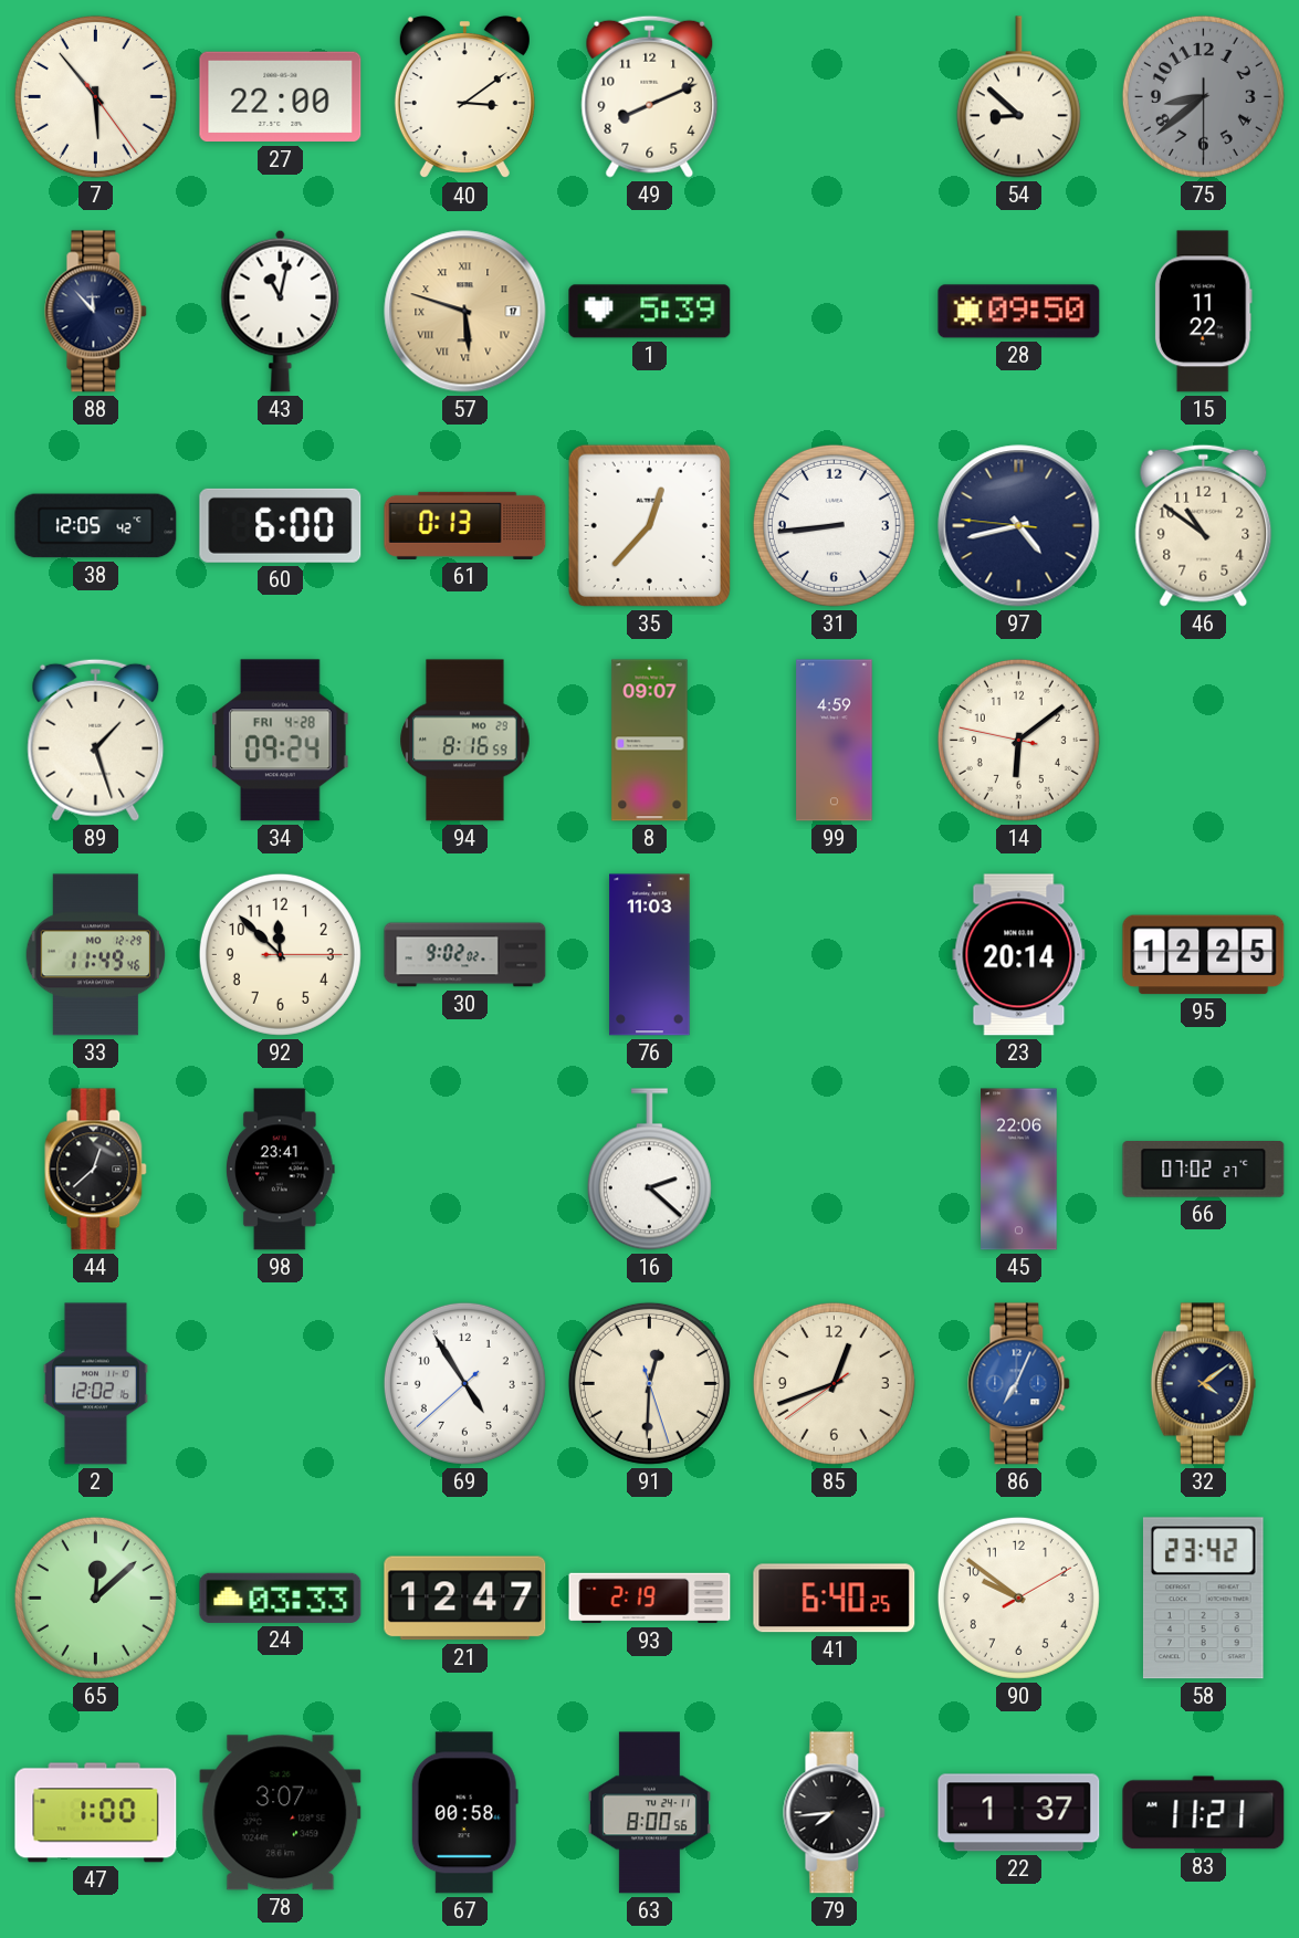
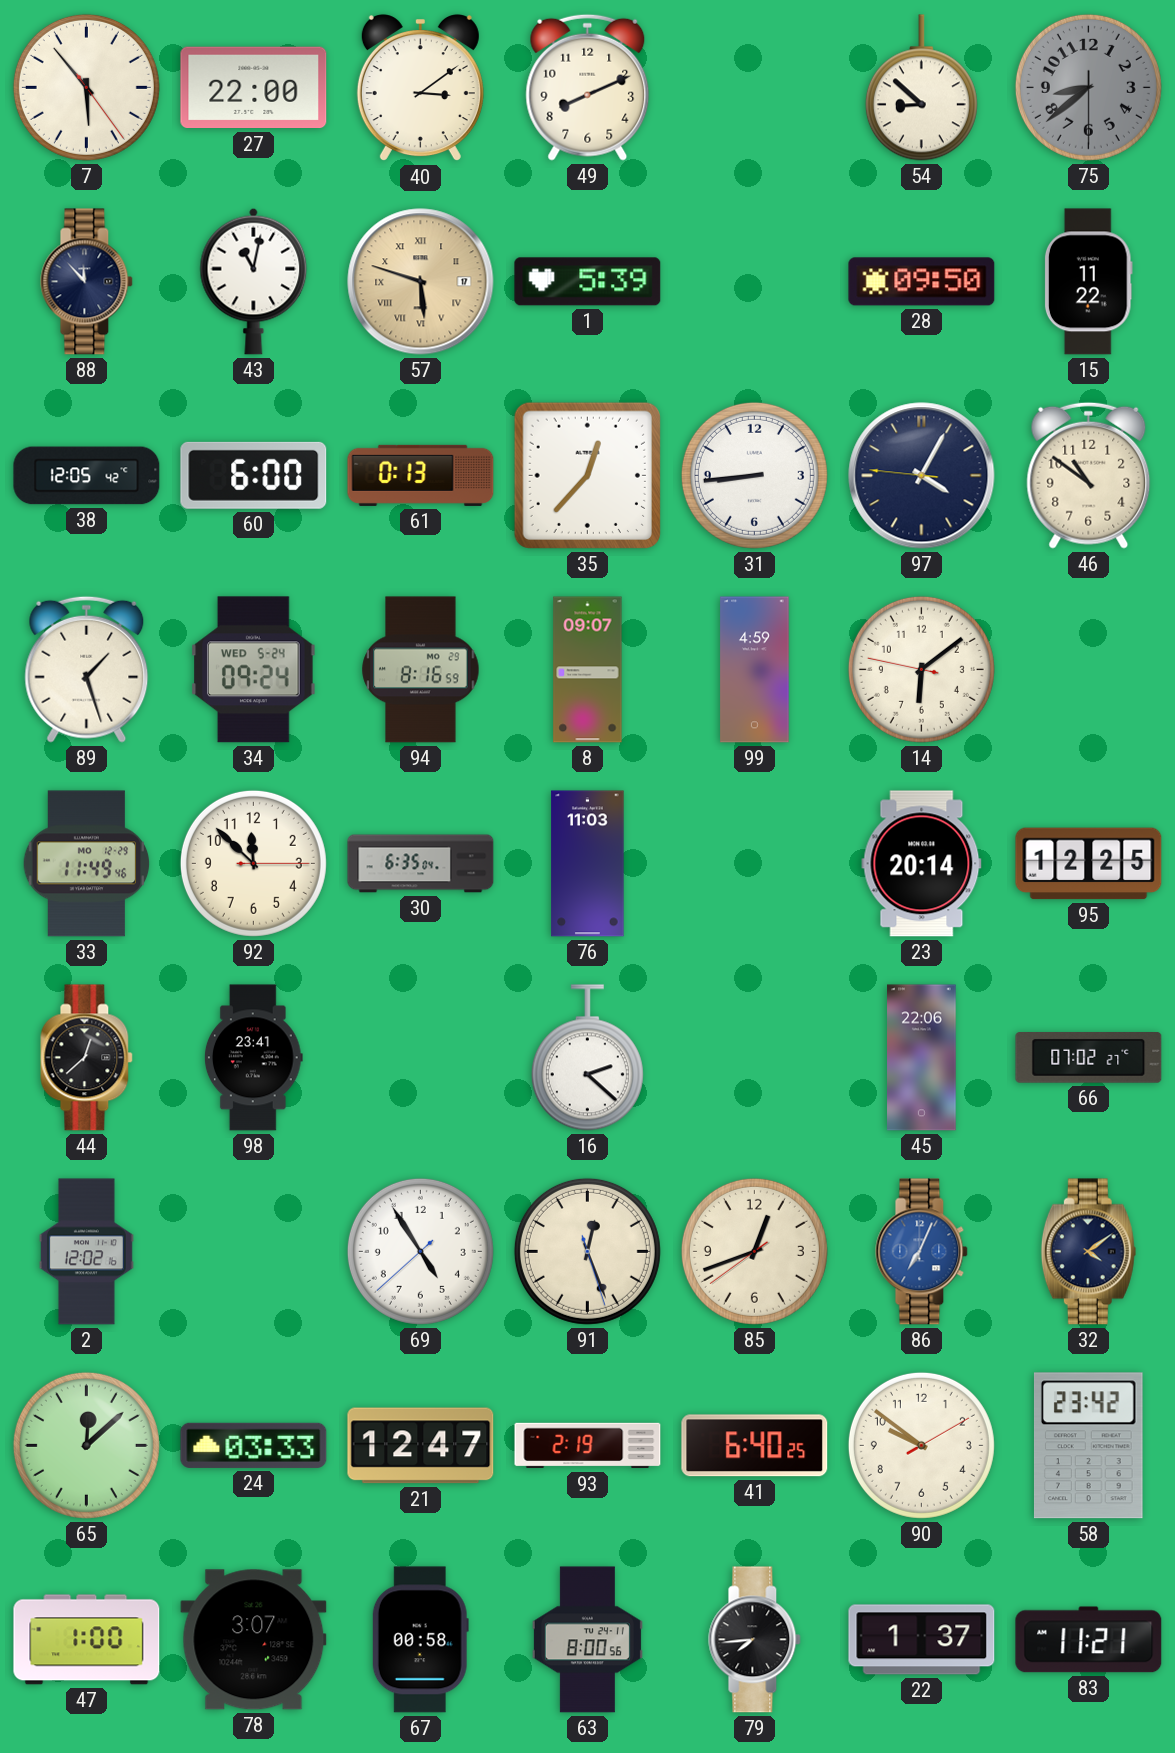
97: 4:42 -> 4:04 (922, 476)
34 date: FRI 4-28 -> WED 5-24 (254, 670)
30: 9:02 -> 6:35 (421, 864)
91: 12:30 -> 12:26 (587, 1251)
